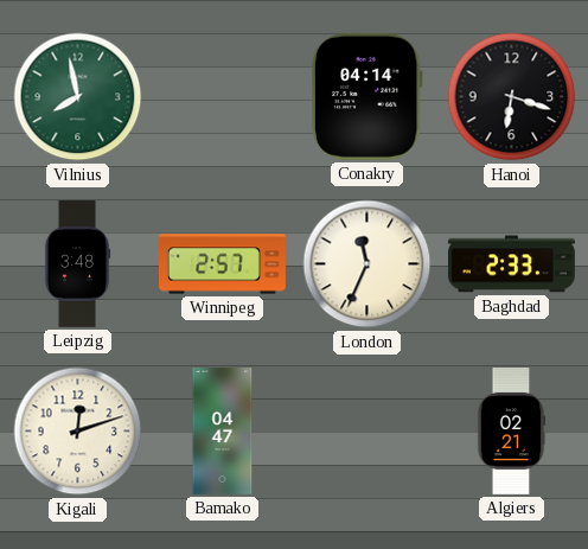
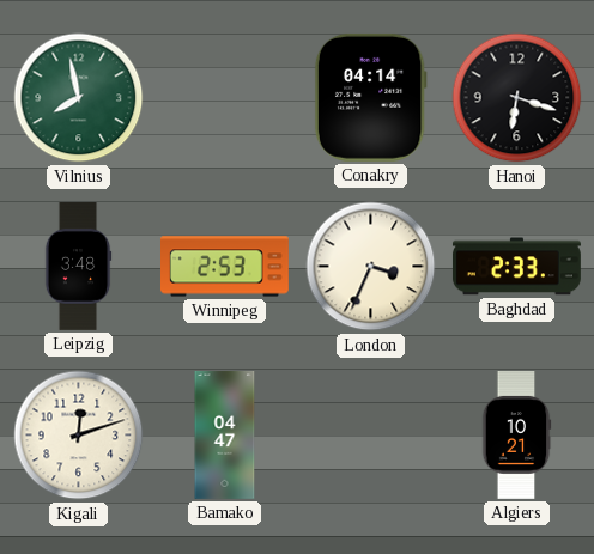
Winnipeg: 2:57 -> 2:53 (225, 267)
London: 11:34 -> 3:34 (371, 267)
Algiers: 02:21 -> 10:21 (516, 434)
